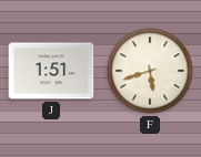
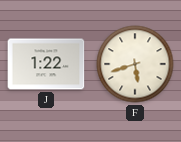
J: 1:51 -> 1:22 (46, 64)
